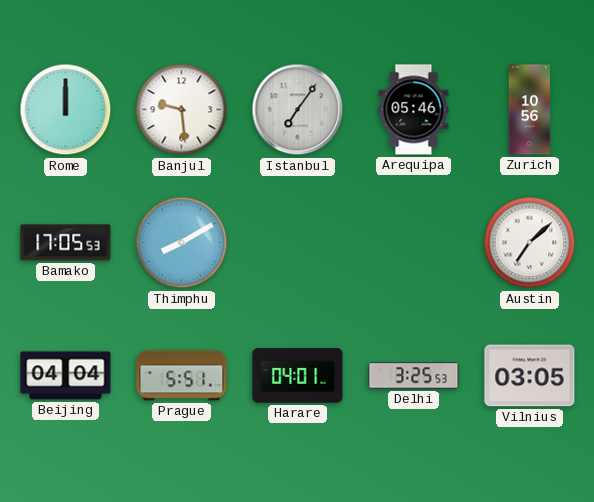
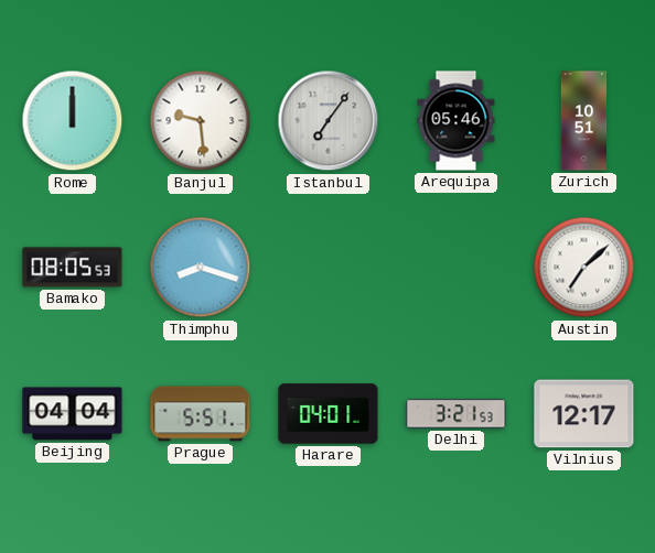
Zurich: 10:56 -> 10:51 (584, 121)
Bamako: 17:05 -> 08:05 (73, 268)
Thimphu: 8:10 -> 8:18 (201, 268)
Delhi: 3:25 -> 3:21 (457, 414)
Vilnius: 03:05 -> 12:17 (584, 414)
